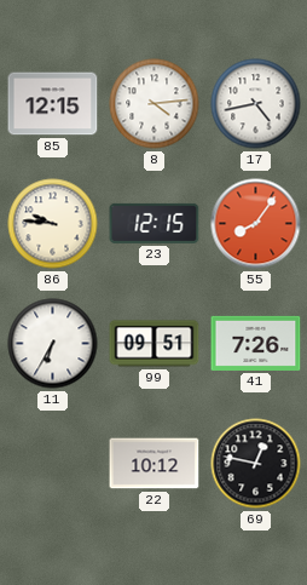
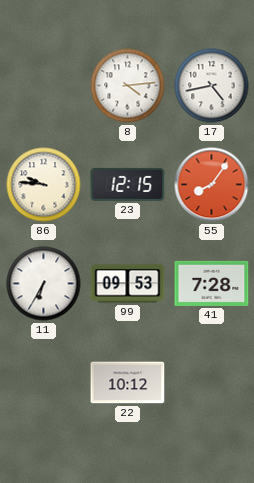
85: 12:15 -> none (53, 104)
99: 09:51 -> 09:53 (128, 284)
41: 7:26 -> 7:28 (212, 283)
69: 12:47 -> none (256, 464)
